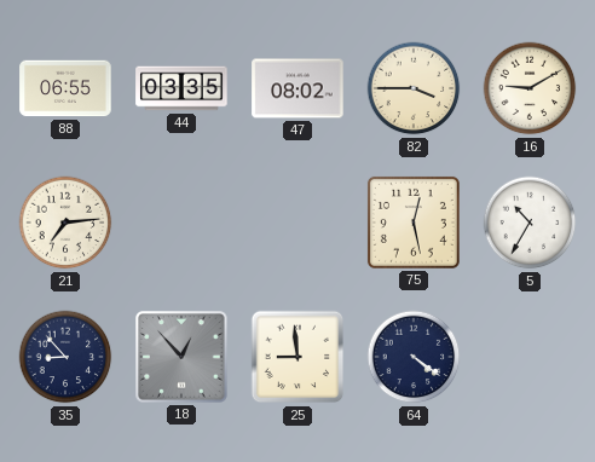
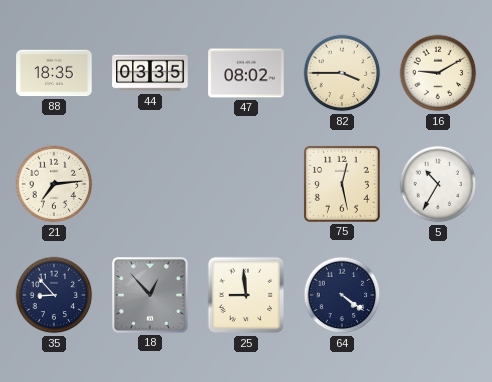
88: 06:55 -> 18:35 (54, 73)
